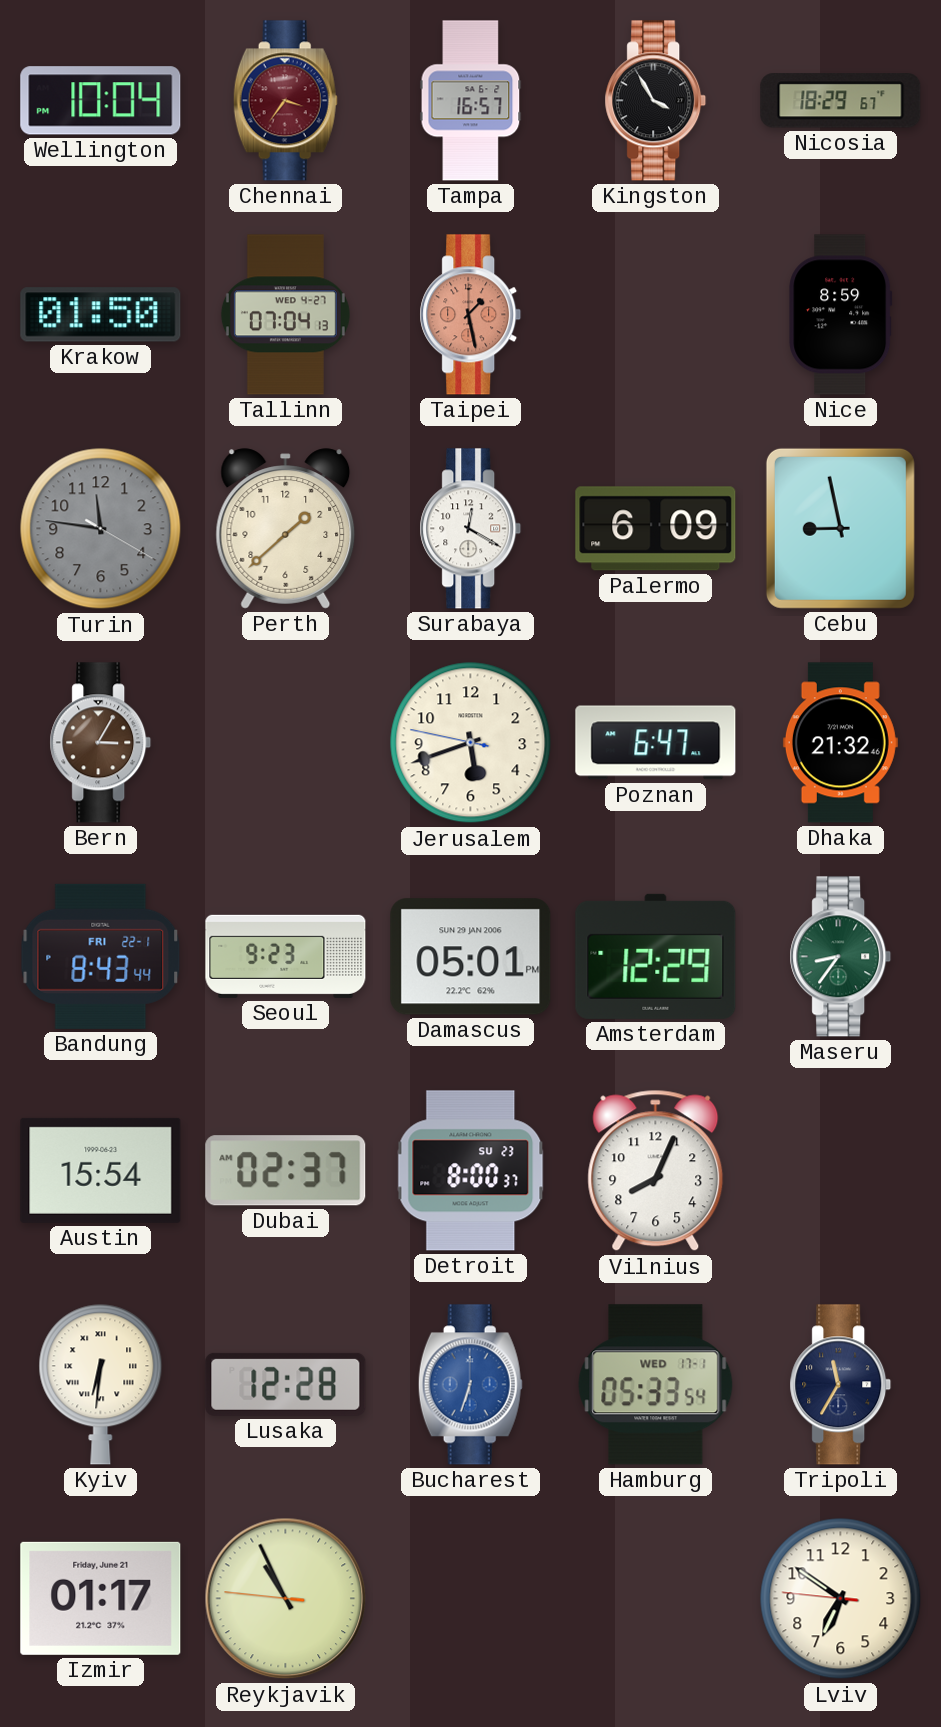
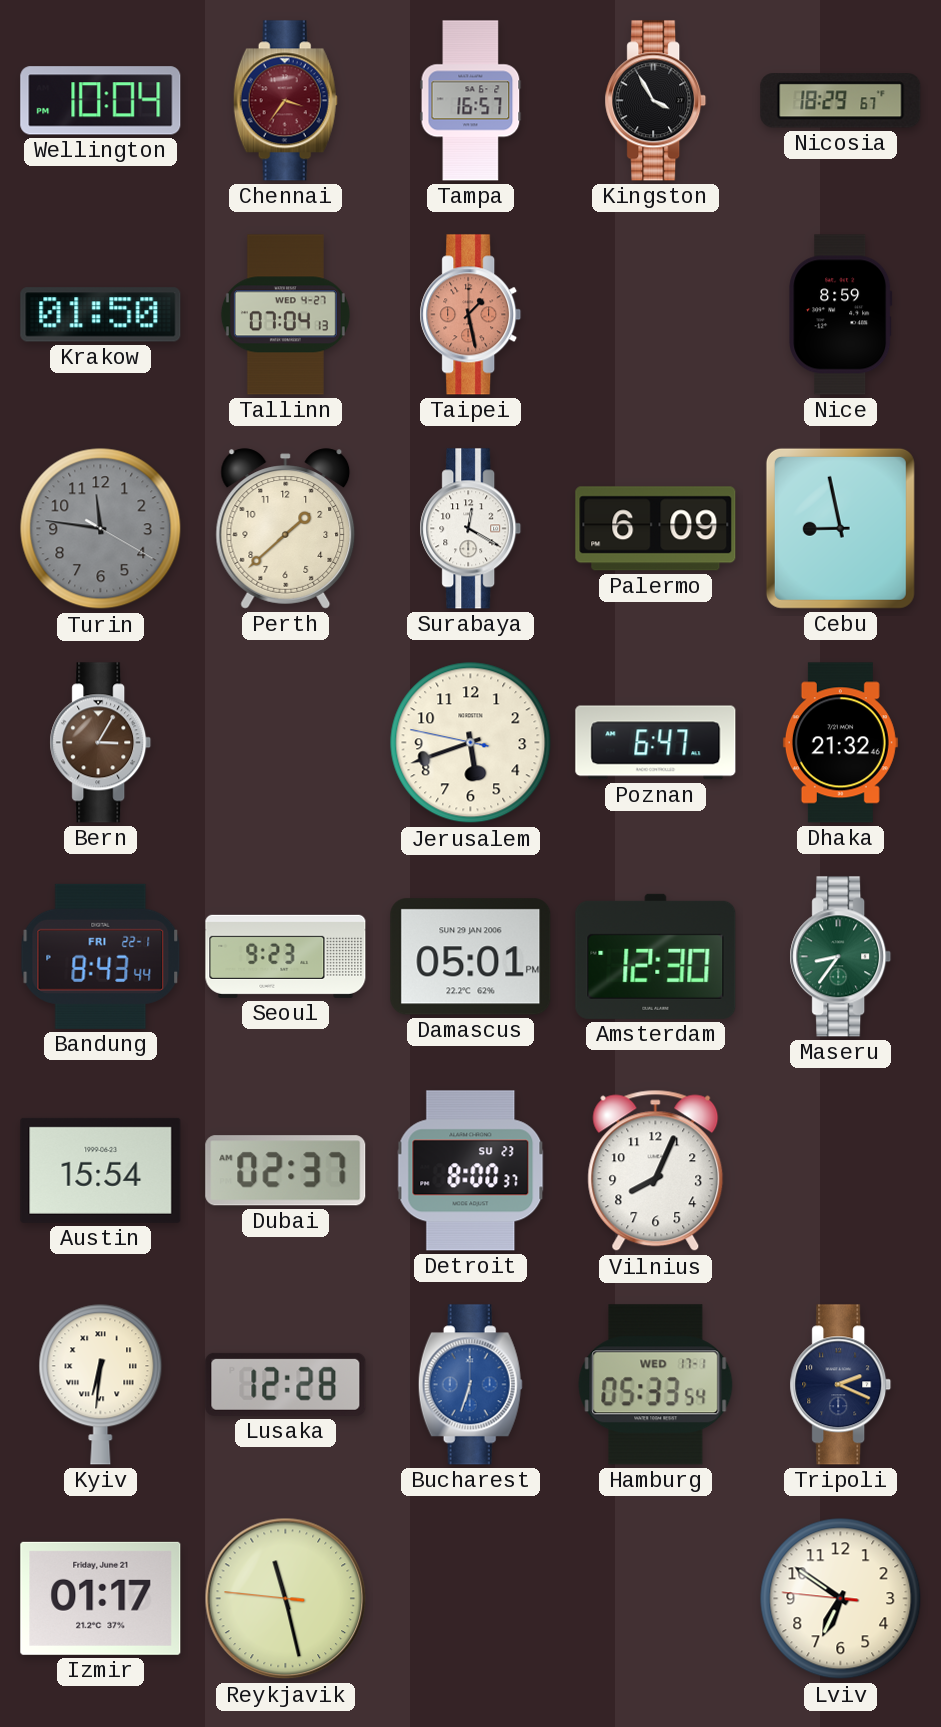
Amsterdam: 12:29 -> 12:30 (656, 956)
Tripoli: 11:35 -> 2:19 (841, 1385)
Reykjavik: 10:55 -> 11:27 (286, 1599)
